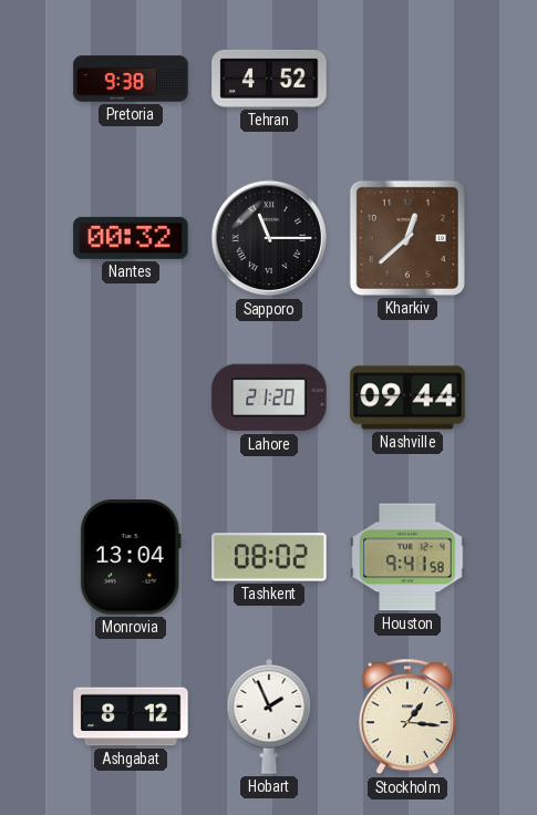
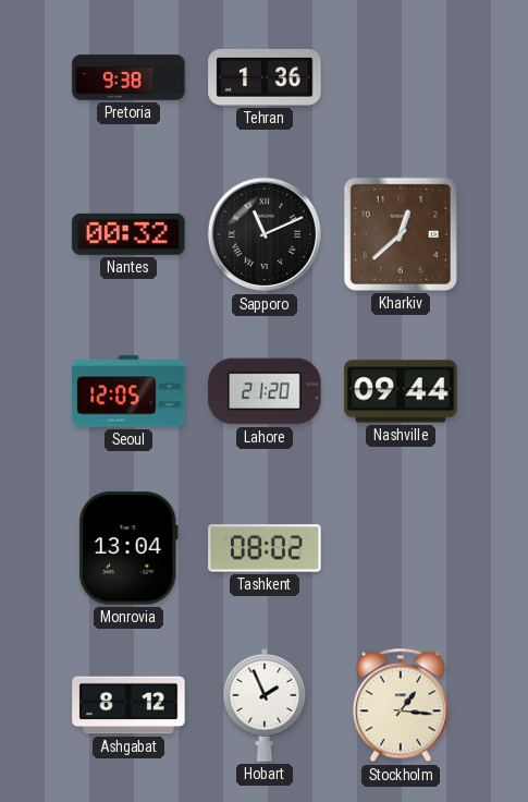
Tehran: 4:52 -> 1:36 (265, 77)
Sapporo: 11:15 -> 11:11 (265, 234)
Seoul: none -> 12:05 (128, 391)
Houston: 9:41 -> none (407, 557)
